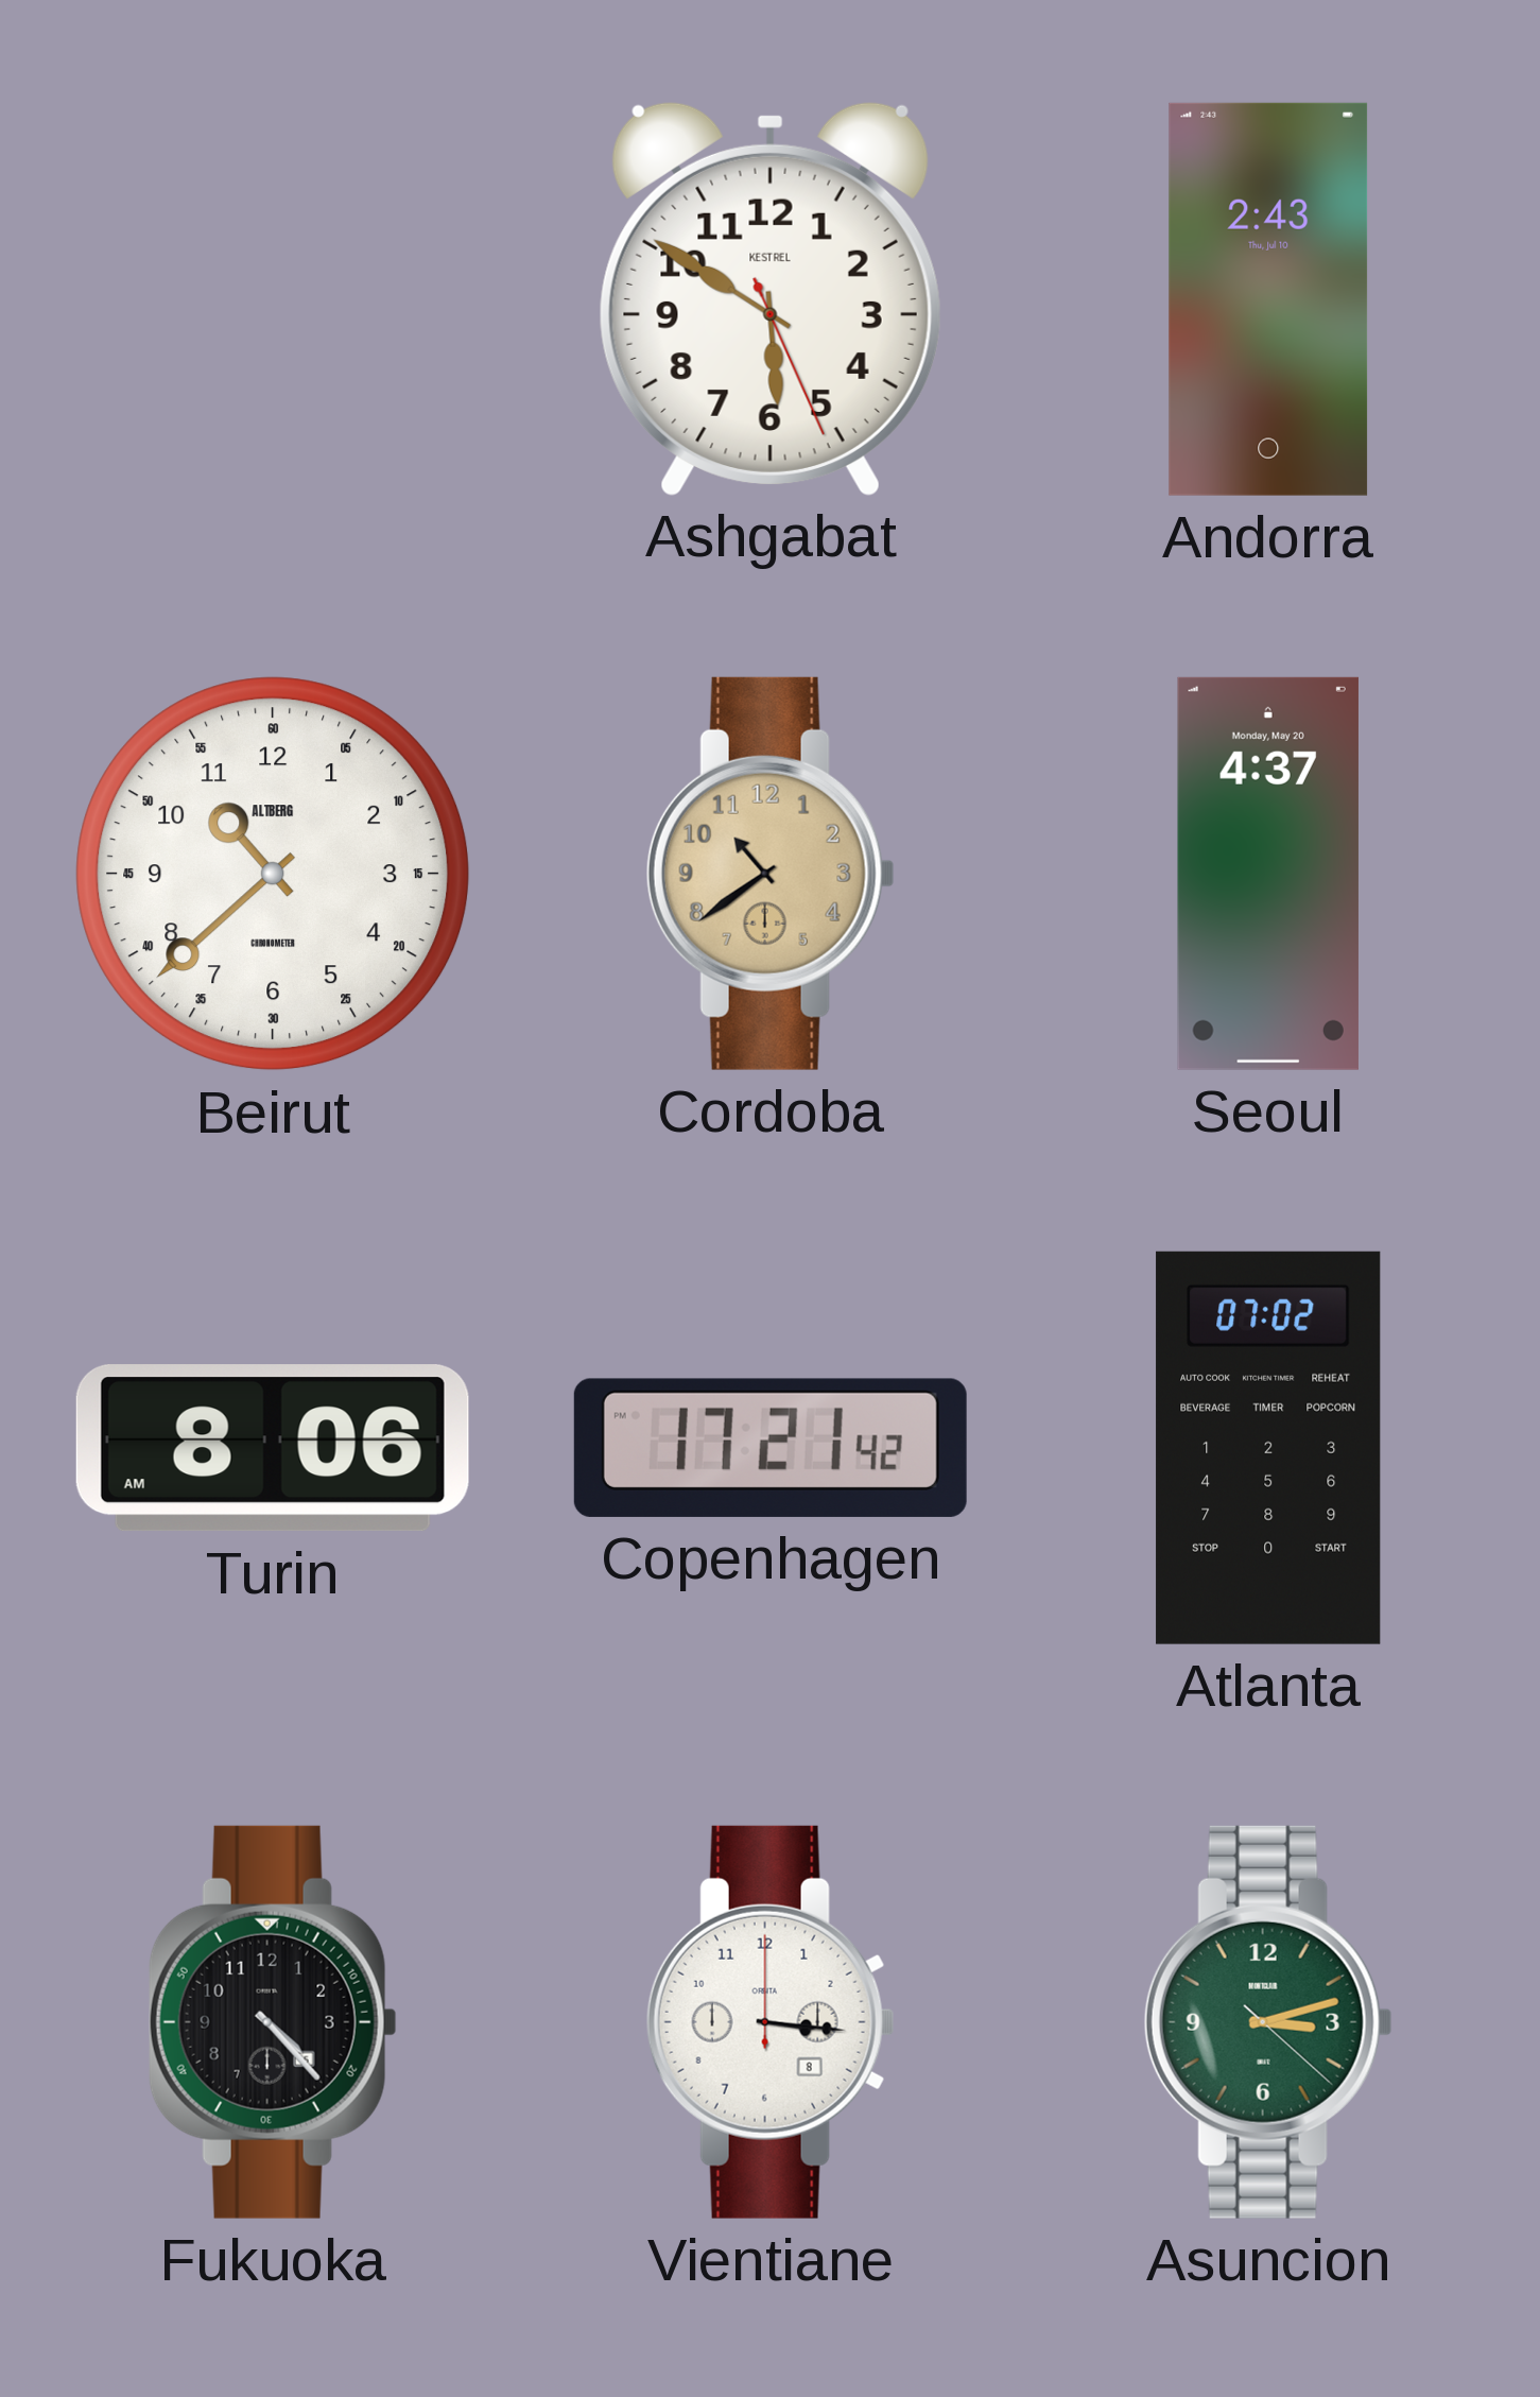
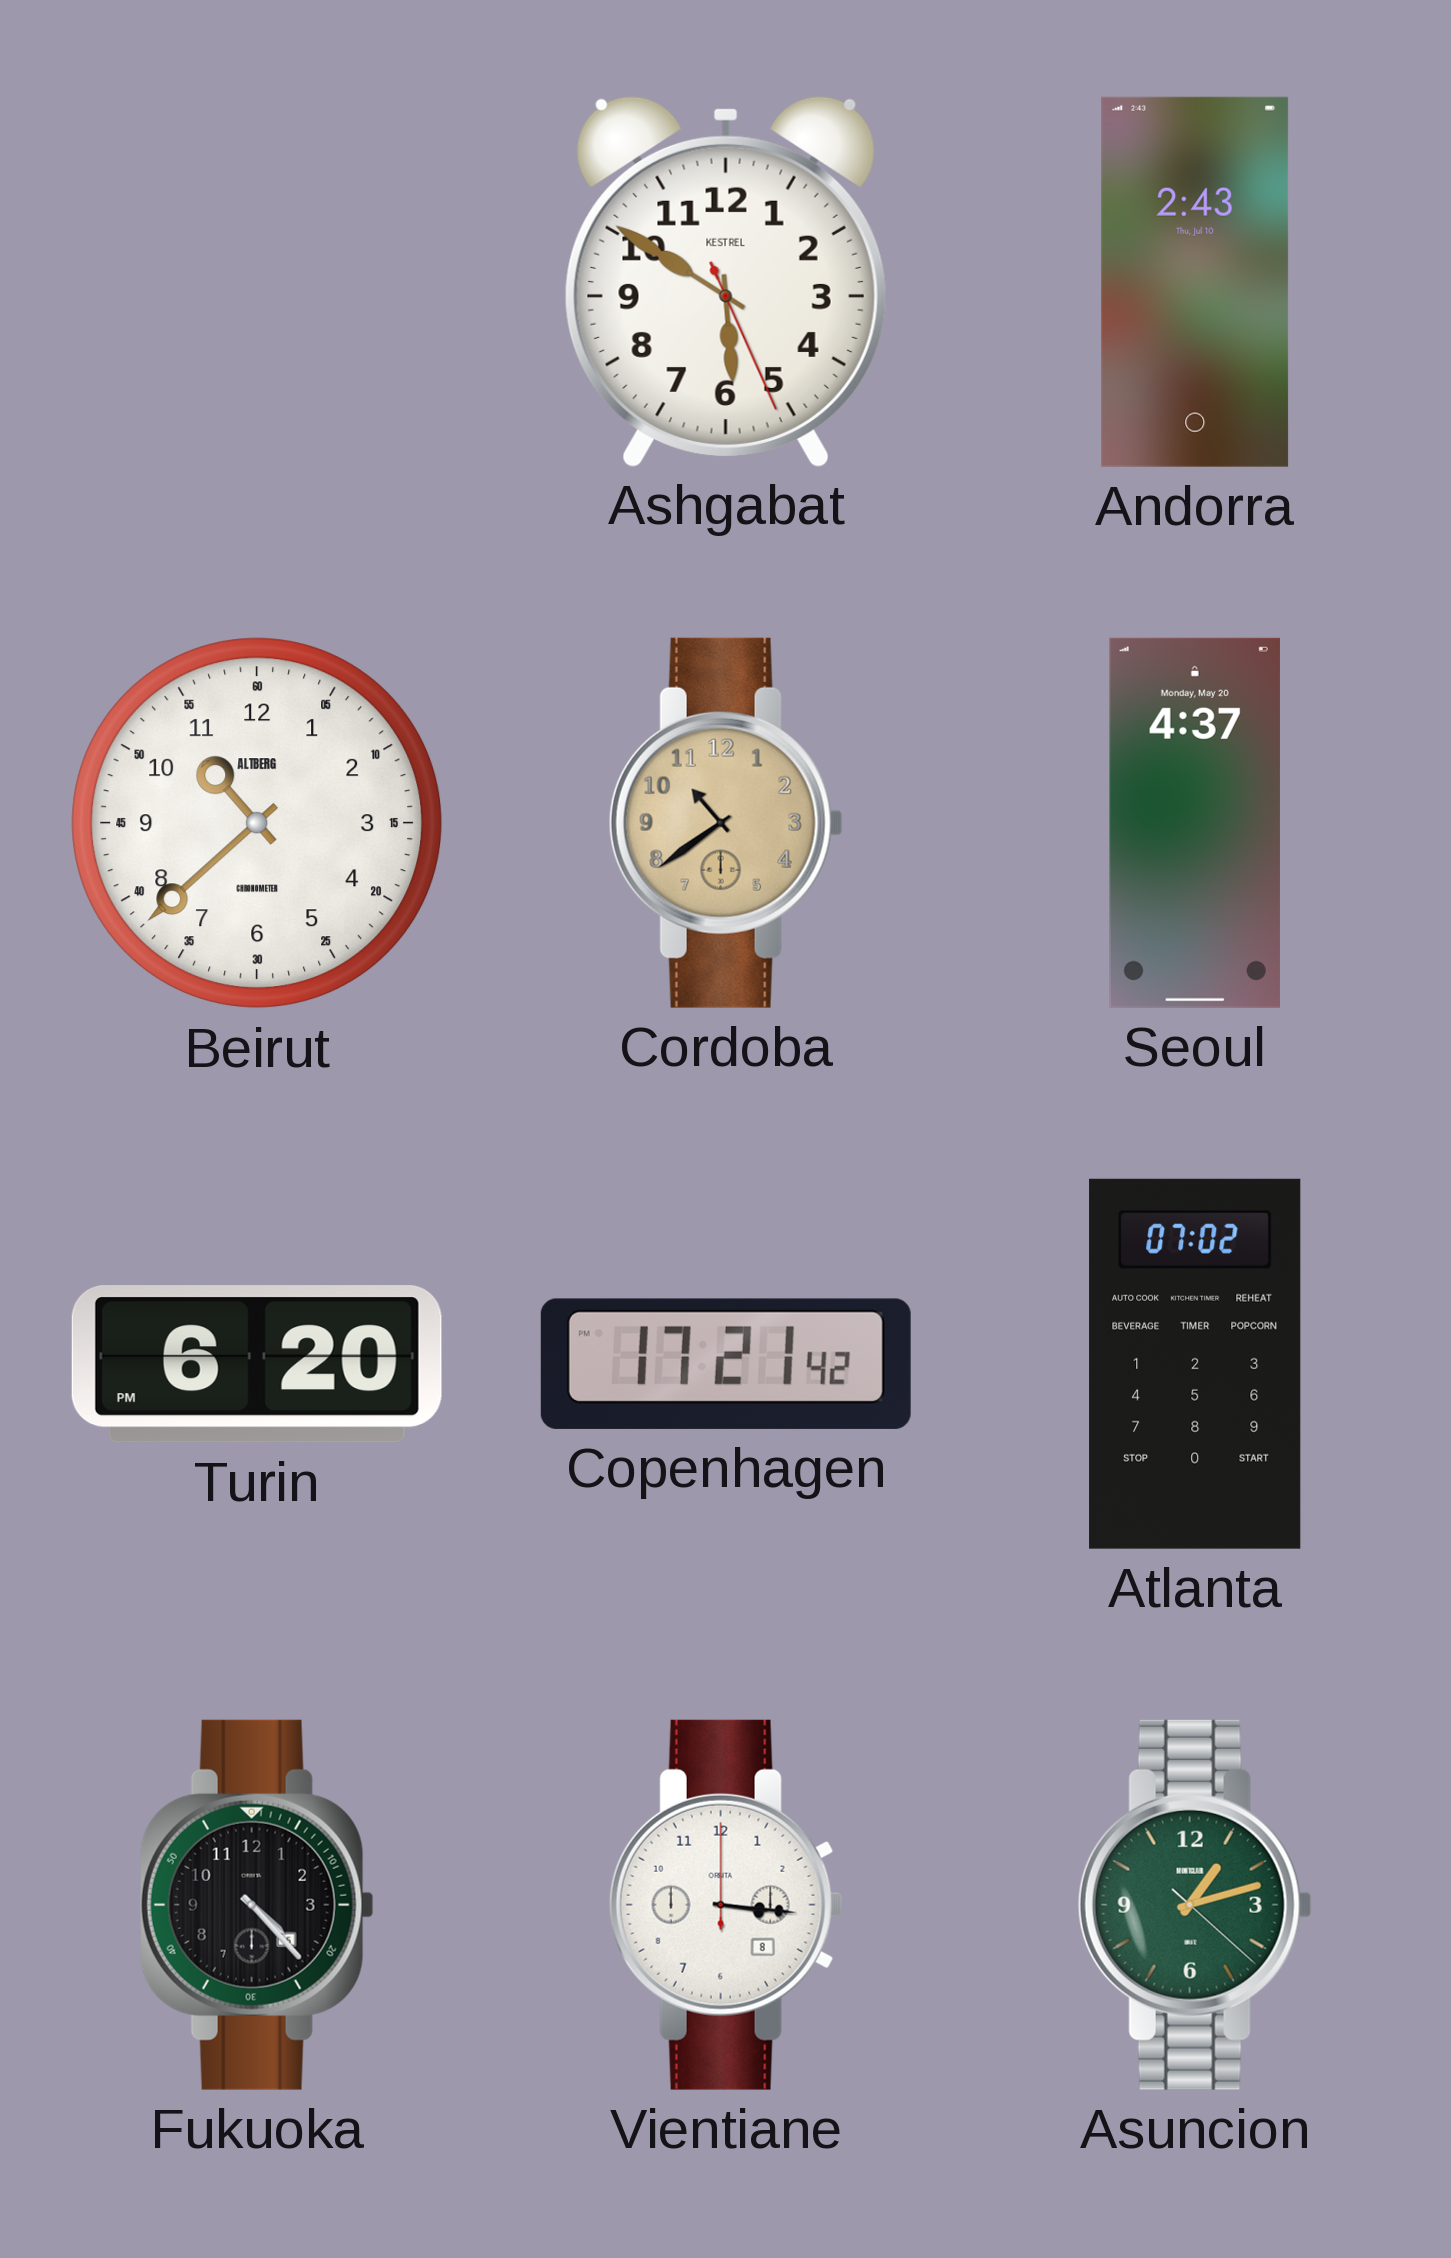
Turin: 8:06 -> 6:20 (257, 1364)
Asuncion: 3:12 -> 1:12 (1195, 1905)
